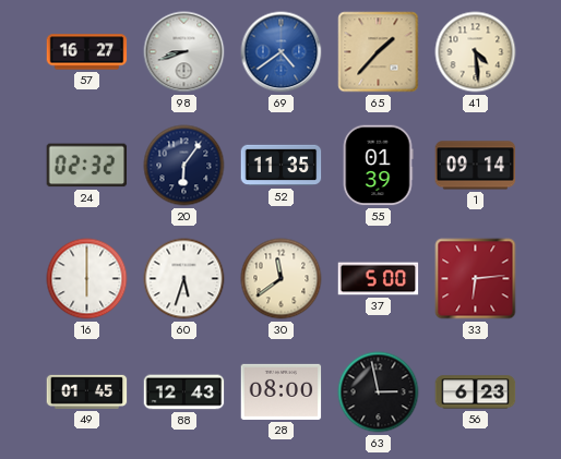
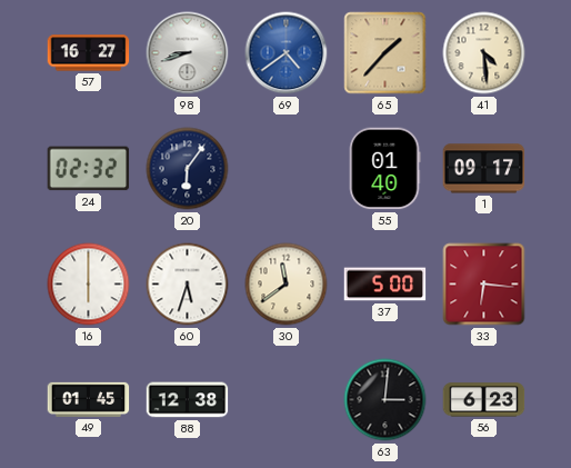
52: 11:35 -> none (282, 166)
55: 01:39 -> 01:40 (384, 169)
1: 09:14 -> 09:17 (484, 169)
33: 6:14 -> 6:16 (484, 285)
88: 12:43 -> 12:38 (188, 400)
28: 08:00 -> none (282, 391)
63: 2:58 -> 3:01 (385, 400)
